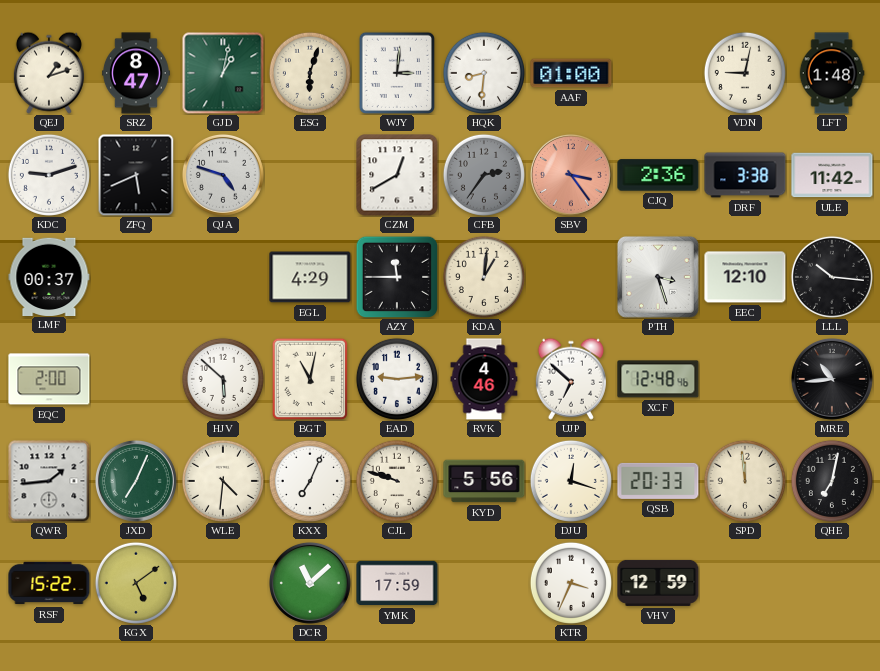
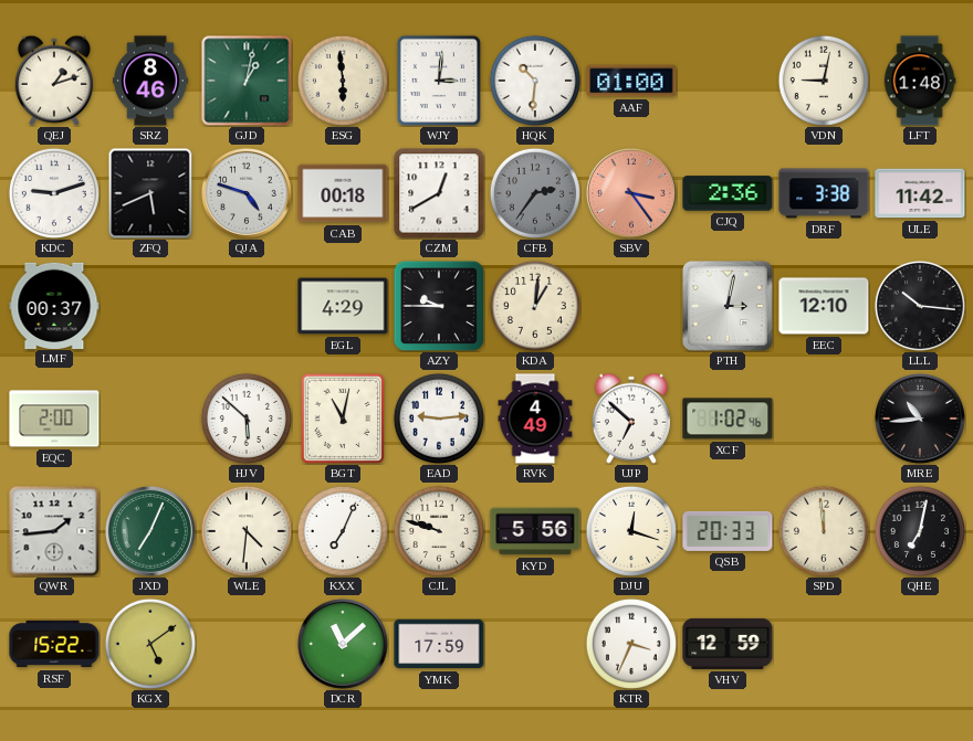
SRZ: 8:47 -> 8:46 (150, 81)
ESG: 6:03 -> 5:59 (343, 81)
HQK: 8:31 -> 10:31 (535, 81)
CAB: none -> 00:18 (343, 193)
AZY: 11:45 -> 9:45 (439, 306)
PTH: 3:27 -> 3:02 (728, 306)
RVK: 4:46 -> 4:49 (535, 419)
XCF: 12:48 -> 1:02 (728, 419)
